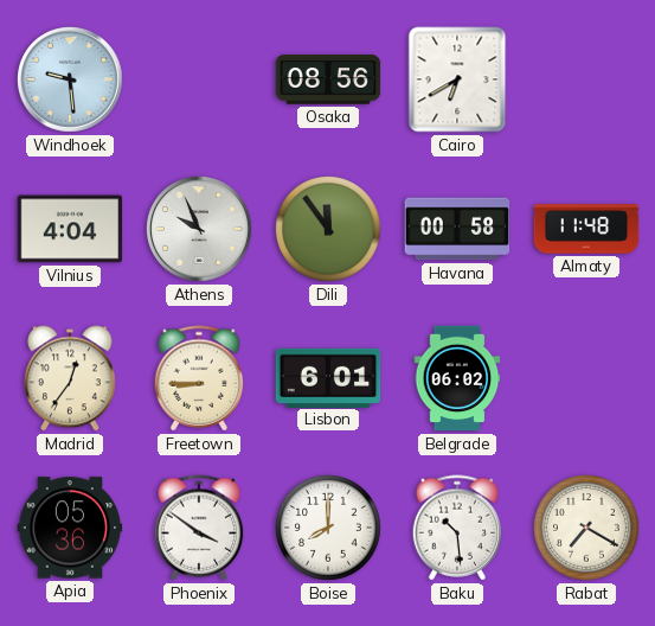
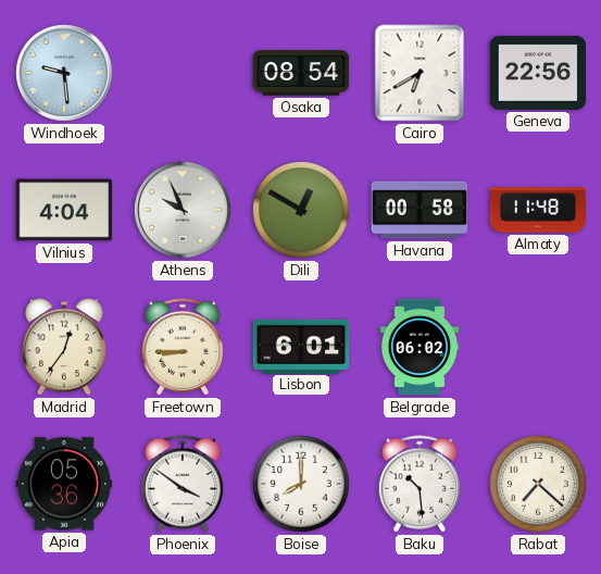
Osaka: 08:56 -> 08:54 (301, 73)
Geneva: none -> 22:56 (538, 73)
Dili: 11:54 -> 12:50 (302, 211)
Rabat: 7:20 -> 7:22 (539, 485)
